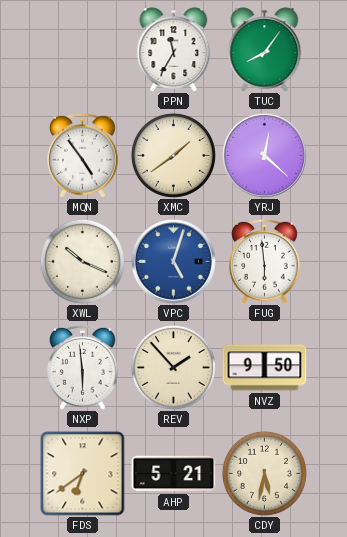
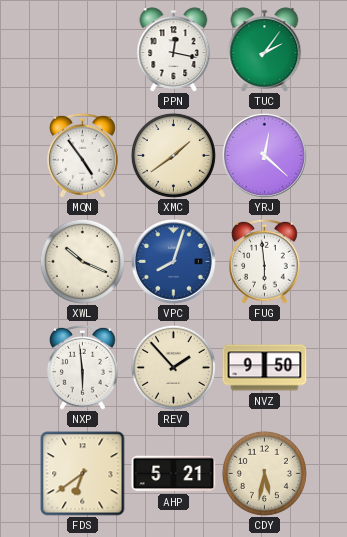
PPN: 11:35 -> 12:17 (174, 50)
TUC: 8:06 -> 2:06 (265, 50)
VPC: 5:03 -> 8:03 (173, 261)
